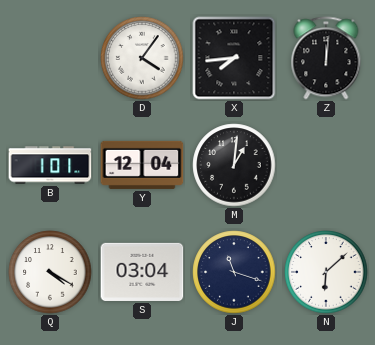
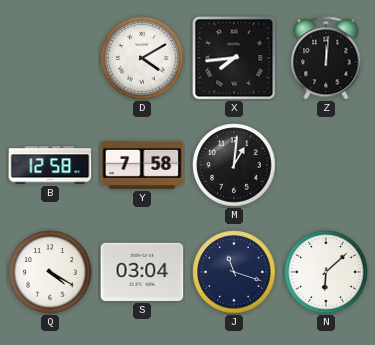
D: 4:06 -> 4:10 (142, 58)
B: 1:01 -> 12:58 (50, 165)
Y: 12:04 -> 7:58 (142, 165)
